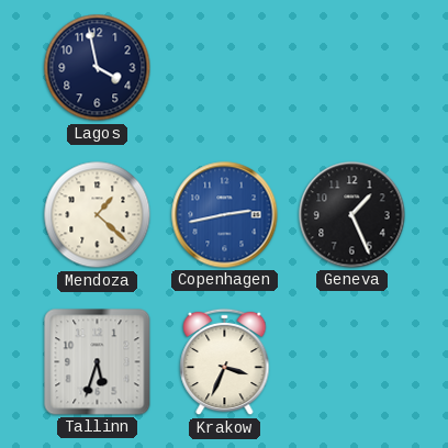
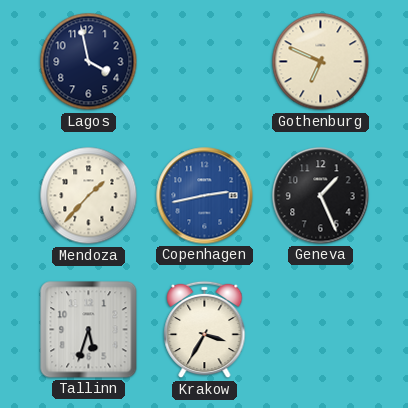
Gothenburg: none -> 6:49 (321, 62)
Mendoza: 1:22 -> 1:37 (89, 196)
Krakow: 3:34 -> 3:35 (205, 330)
